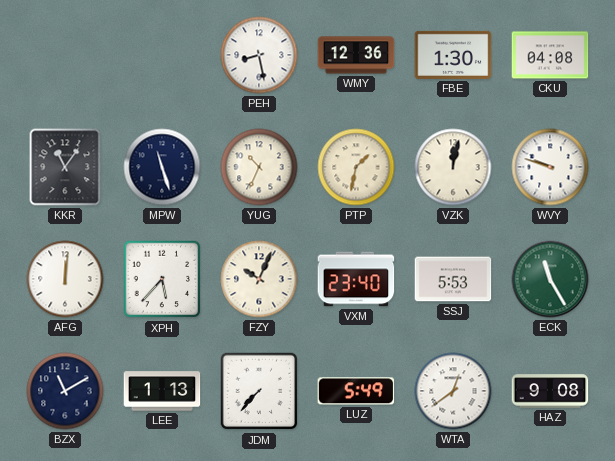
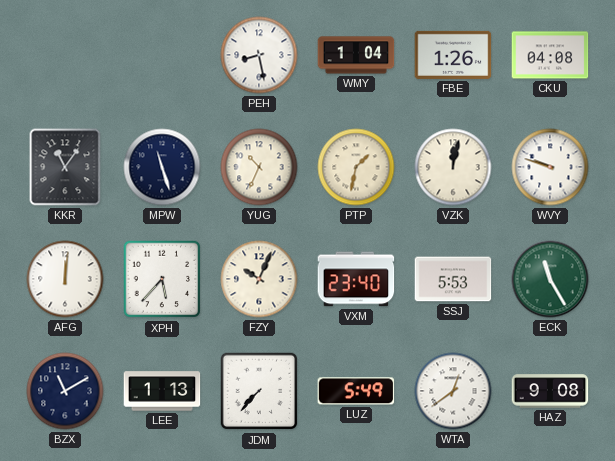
WMY: 12:36 -> 1:04 (356, 55)
FBE: 1:30 -> 1:26 (453, 55)
